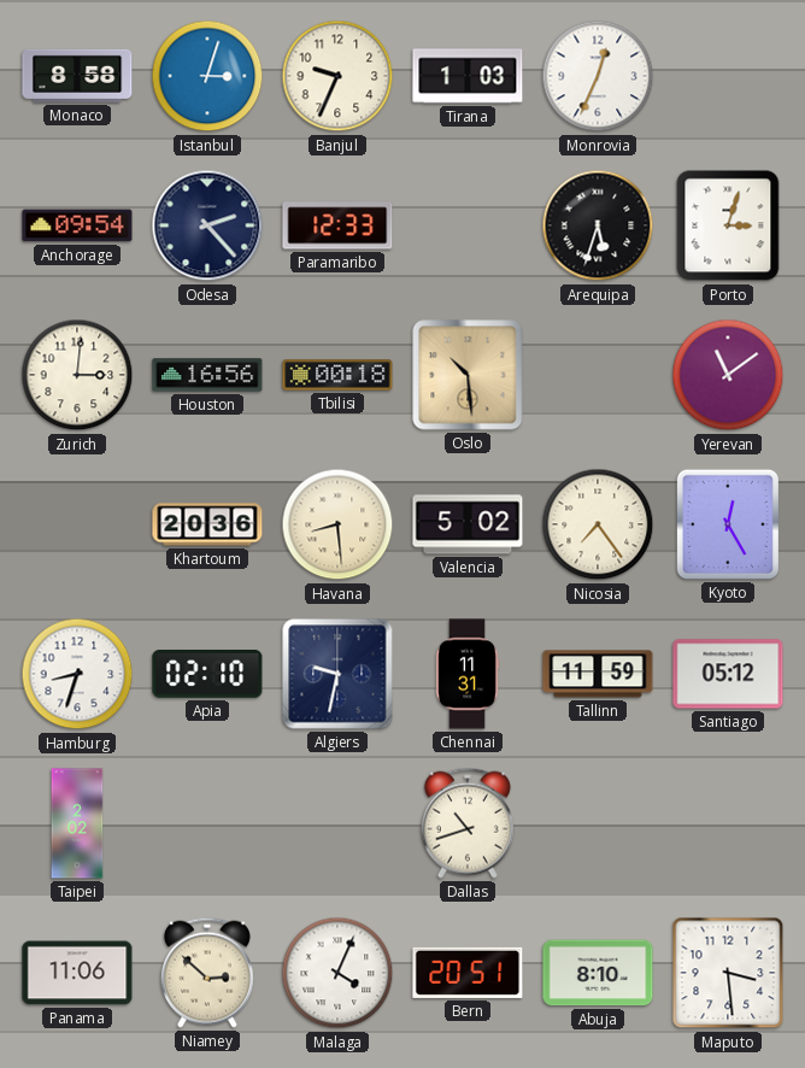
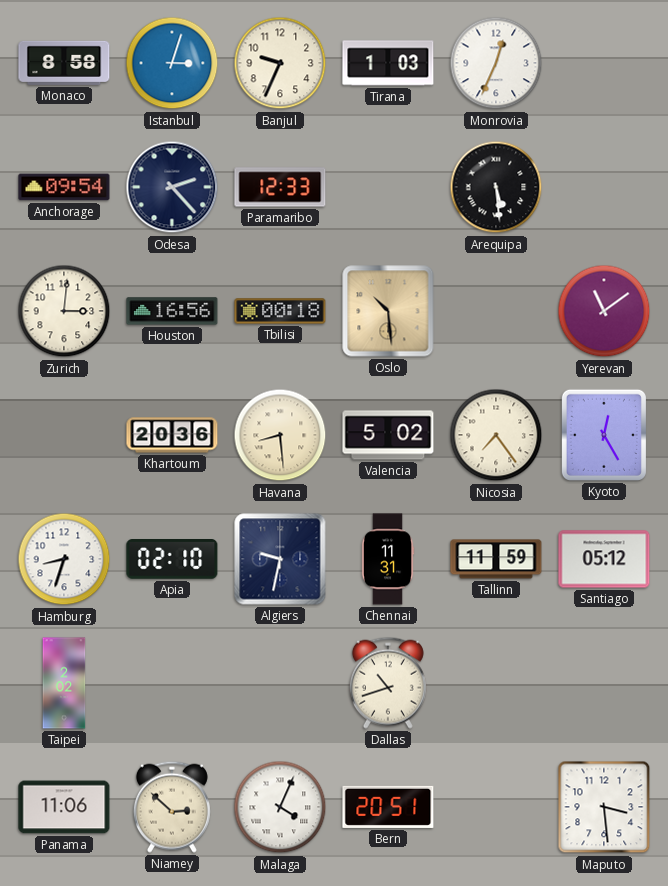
Arequipa: 5:33 -> 5:29 (496, 187)
Porto: 3:03 -> none (728, 225)
Abuja: 8:10 -> none (598, 973)
